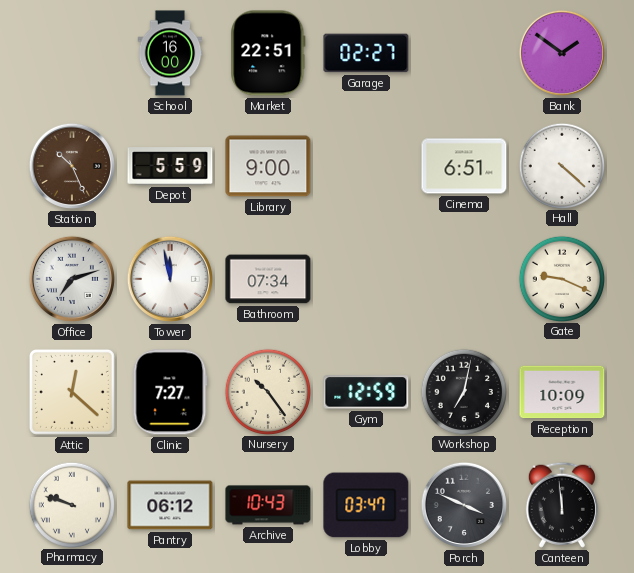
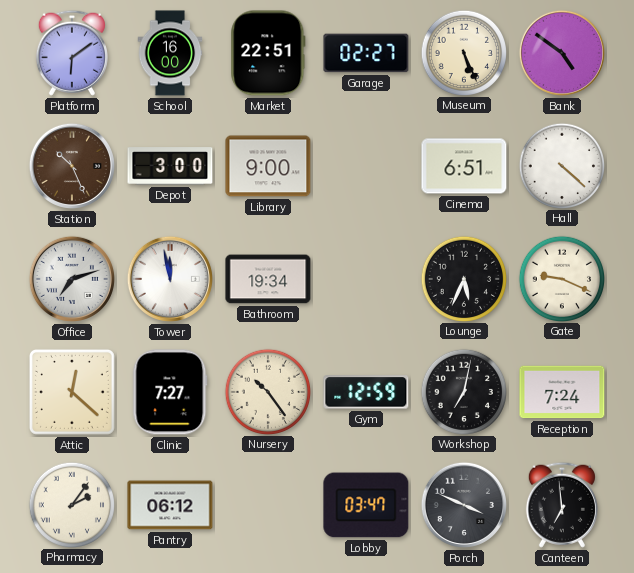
Platform: none -> 6:09 (72, 53)
Museum: none -> 5:26 (463, 52)
Bank: 1:51 -> 4:51 (562, 53)
Depot: 5:59 -> 3:00 (170, 166)
Bathroom: 07:34 -> 19:34 (268, 279)
Lounge: none -> 5:34 (463, 278)
Reception: 10:09 -> 7:24 (562, 392)
Pharmacy: 9:48 -> 2:06 (71, 504)
Archive: 10:43 -> none (268, 505)
Canteen: 11:59 -> 6:59 (562, 505)
